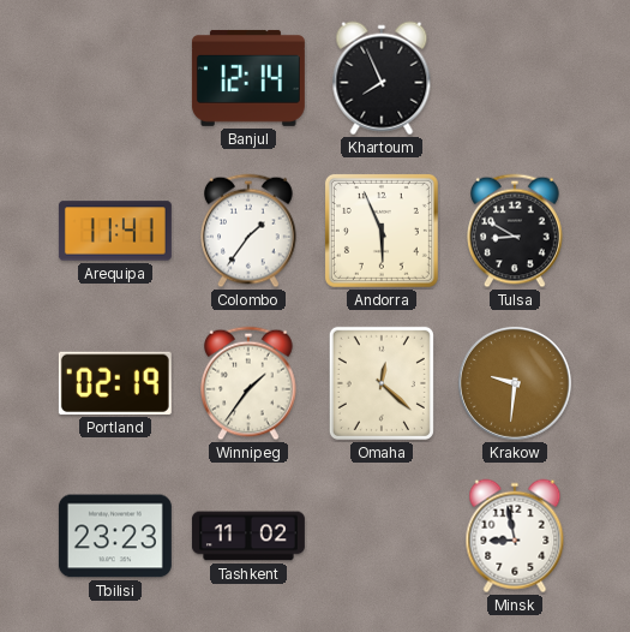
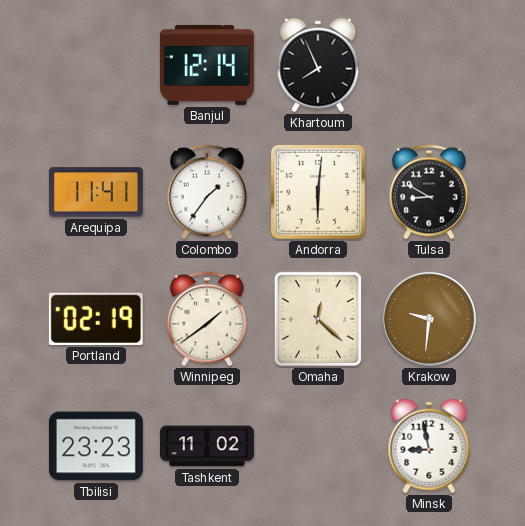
Andorra: 5:56 -> 6:01 (318, 192)
Winnipeg: 1:36 -> 1:39 (207, 319)
